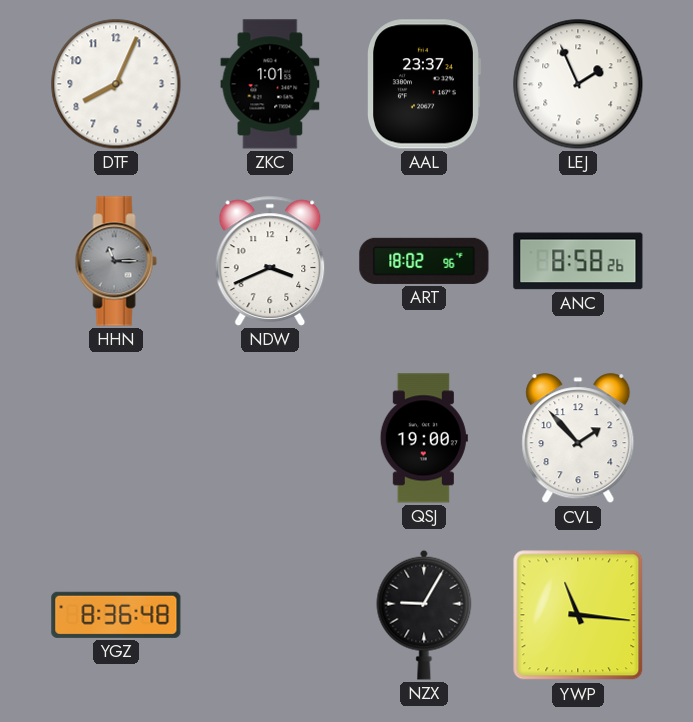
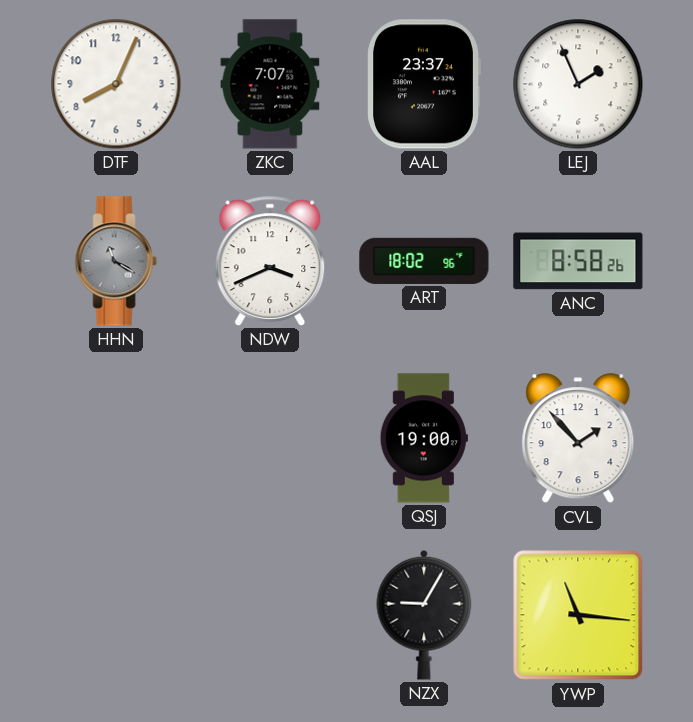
ZKC: 1:01 -> 7:07 (270, 84)
HHN: 11:15 -> 11:20 (116, 261)
YGZ: 8:36 -> none (116, 615)
